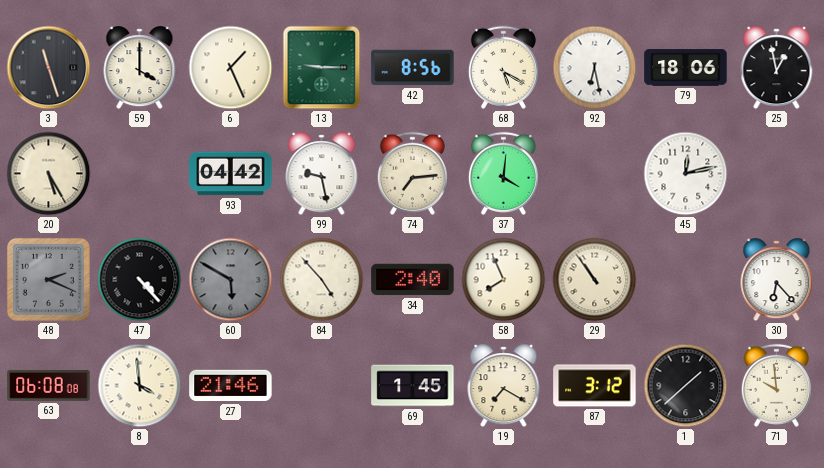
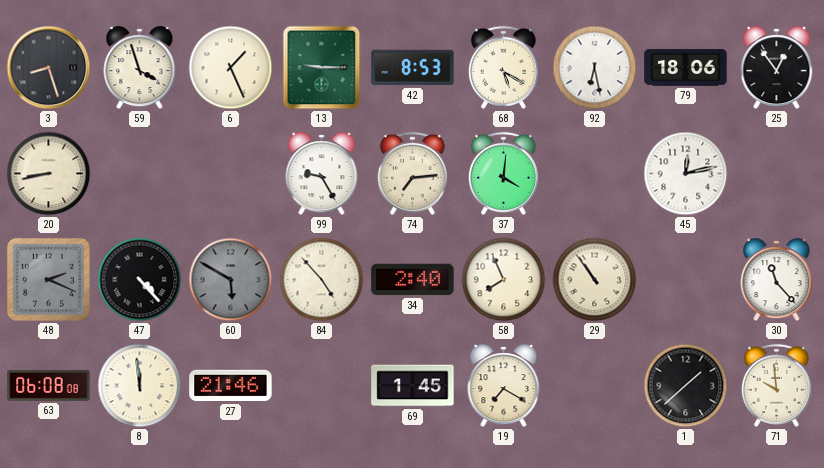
3: 11:27 -> 8:27 (49, 68)
59: 4:00 -> 3:57 (140, 68)
42: 8:56 -> 8:53 (413, 68)
25: 12:58 -> 12:54 (777, 68)
20: 5:25 -> 8:43 (49, 174)
93: 04:42 -> none (231, 174)
99: 9:28 -> 9:25 (322, 174)
30: 6:23 -> 11:23 (777, 280)
8: 3:59 -> 11:59 (140, 386)
87: 3:12 -> none (595, 386)
